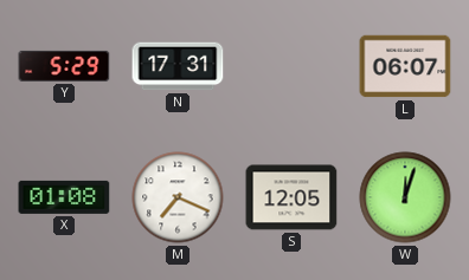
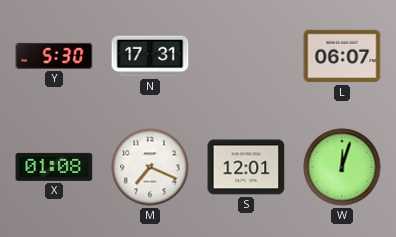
Y: 5:29 -> 5:30 (54, 56)
S: 12:05 -> 12:01 (246, 167)
